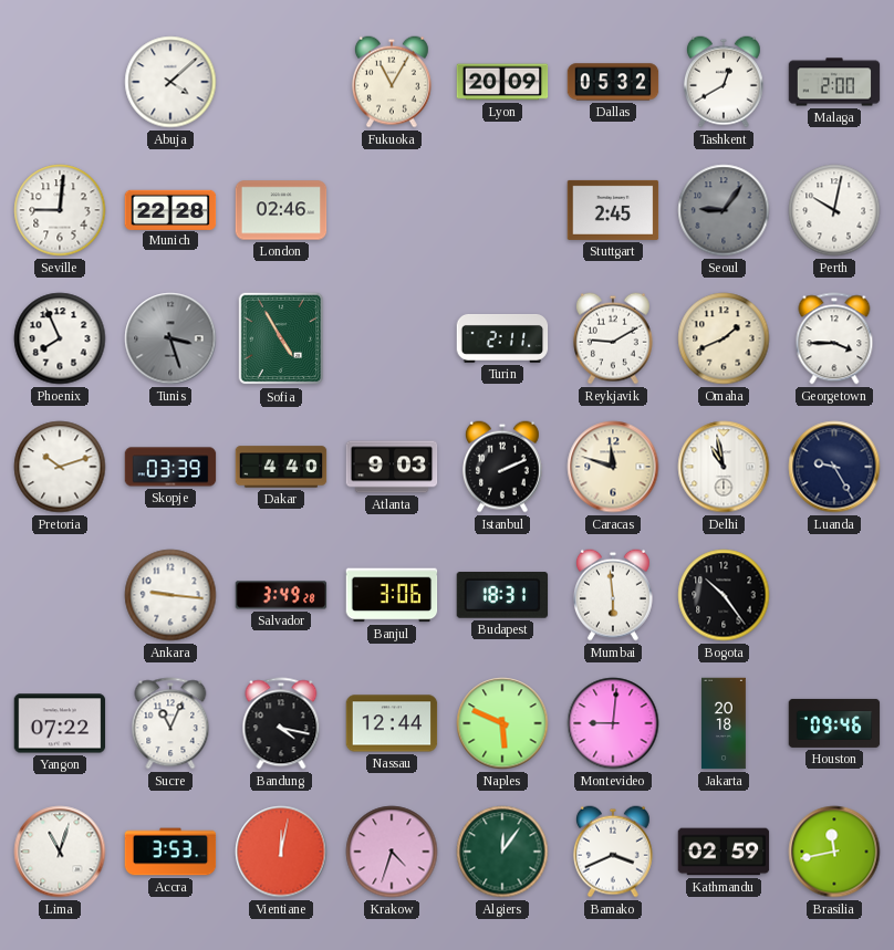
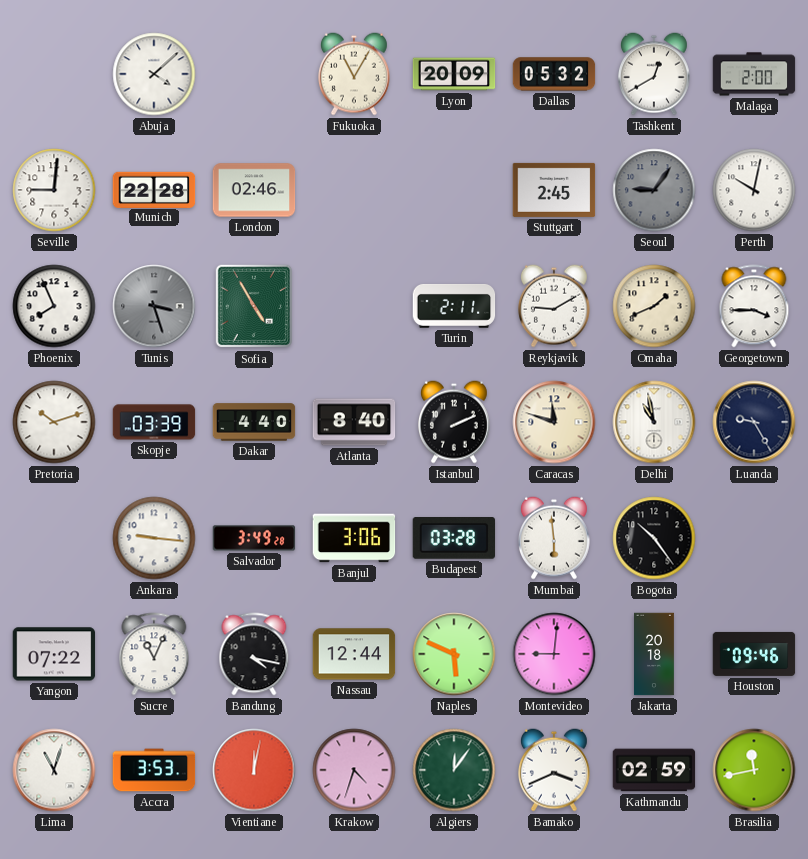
Atlanta: 9:03 -> 8:40 (354, 422)
Budapest: 18:31 -> 03:28 (454, 538)
